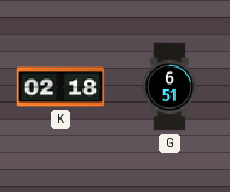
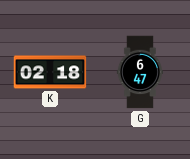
G: 6:51 -> 6:47 (139, 72)
